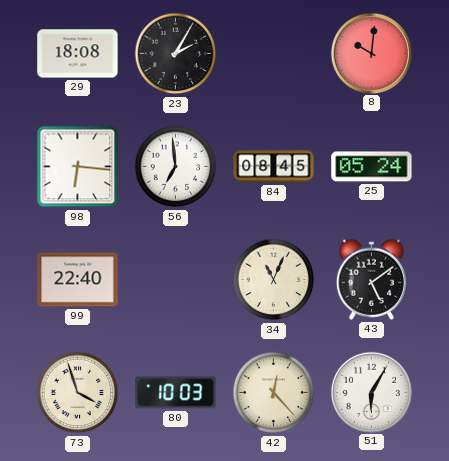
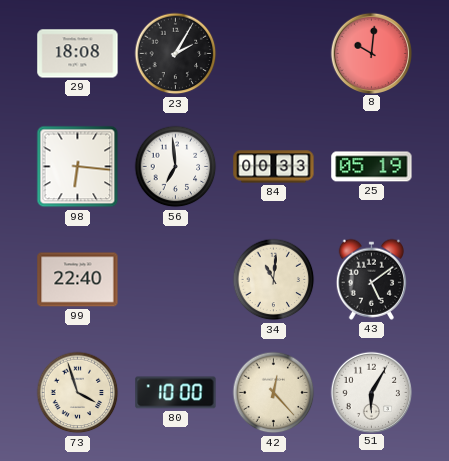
84: 08:45 -> 00:33 (274, 167)
25: 05:24 -> 05:19 (372, 167)
34: 11:04 -> 11:01 (274, 280)
80: 10:03 -> 10:00 (176, 393)
